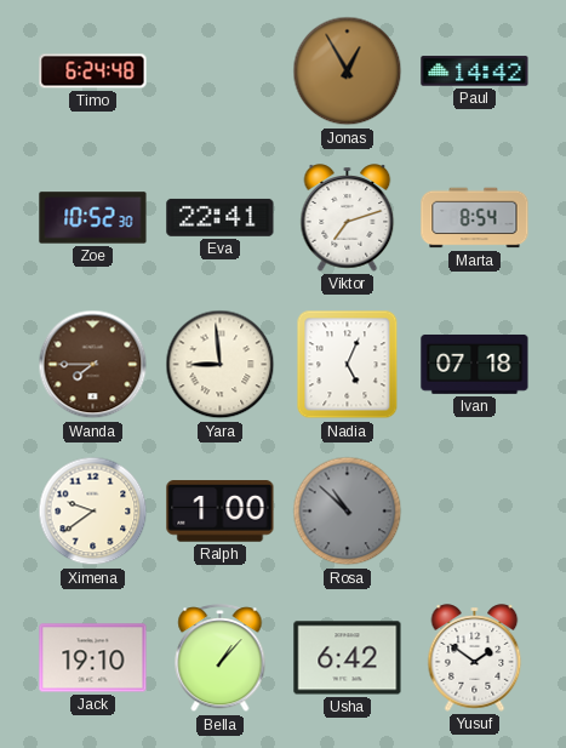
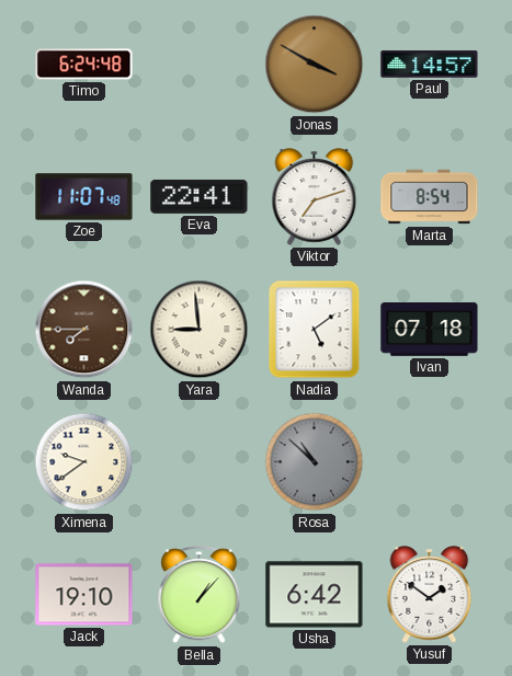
Jonas: 12:55 -> 3:50 (315, 65)
Paul: 14:42 -> 14:57 (430, 65)
Zoe: 10:52 -> 11:07 (84, 197)
Nadia: 5:04 -> 5:09 (315, 330)
Ralph: 1:00 -> none (221, 512)
